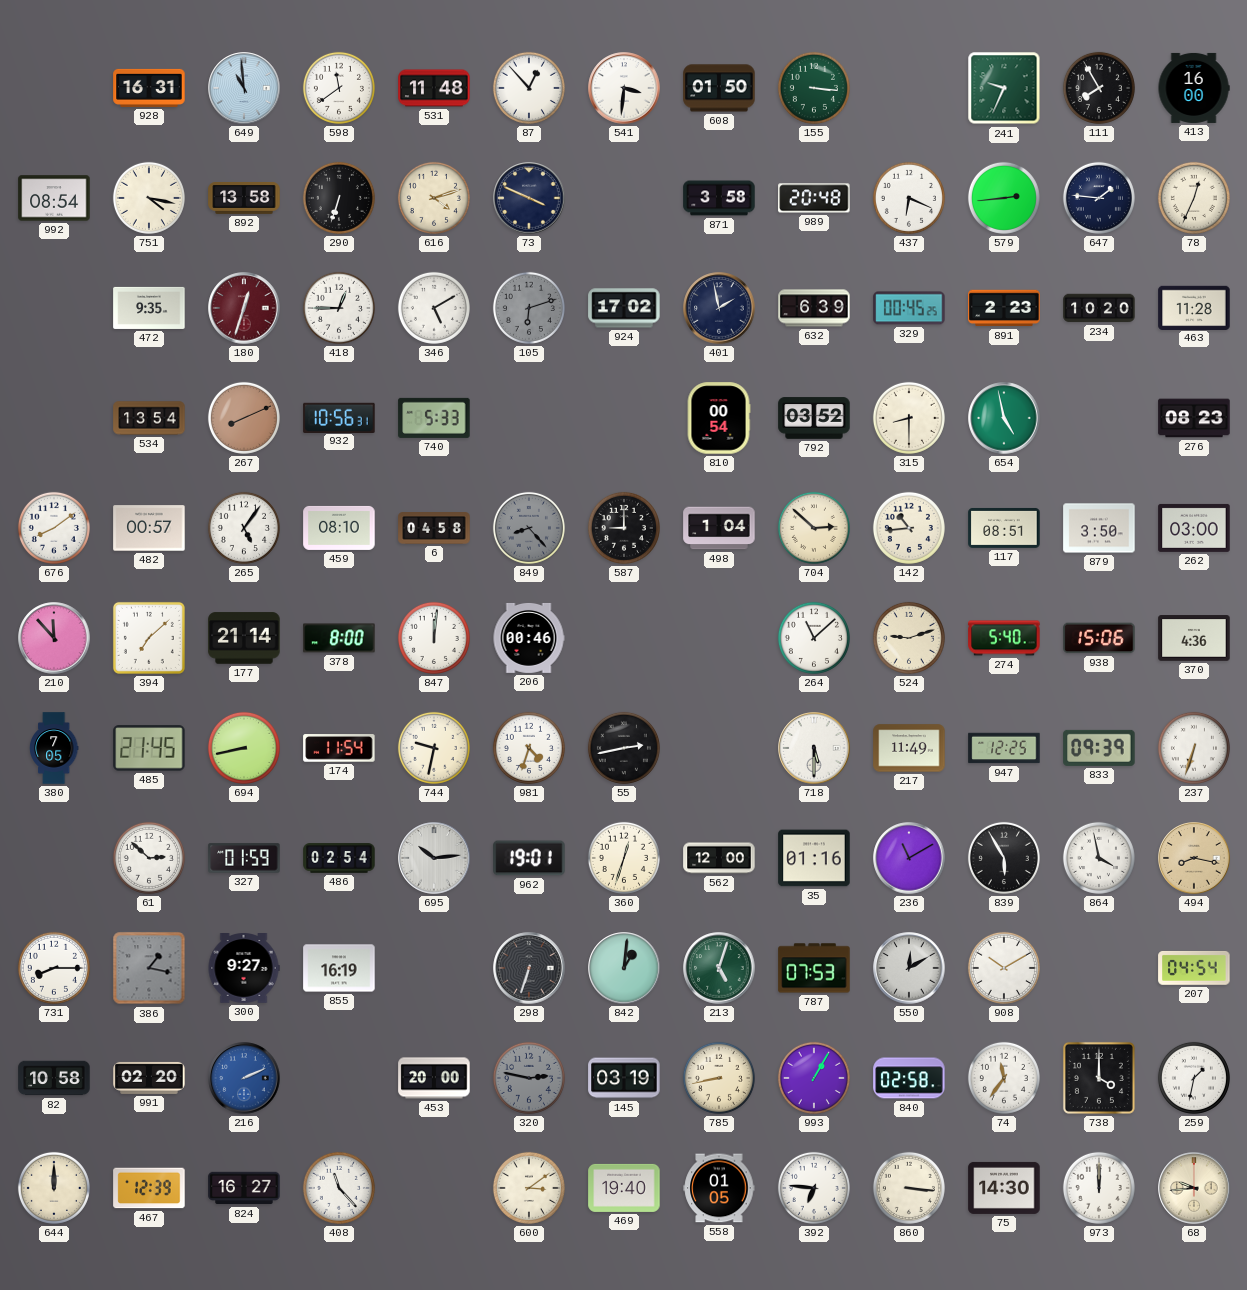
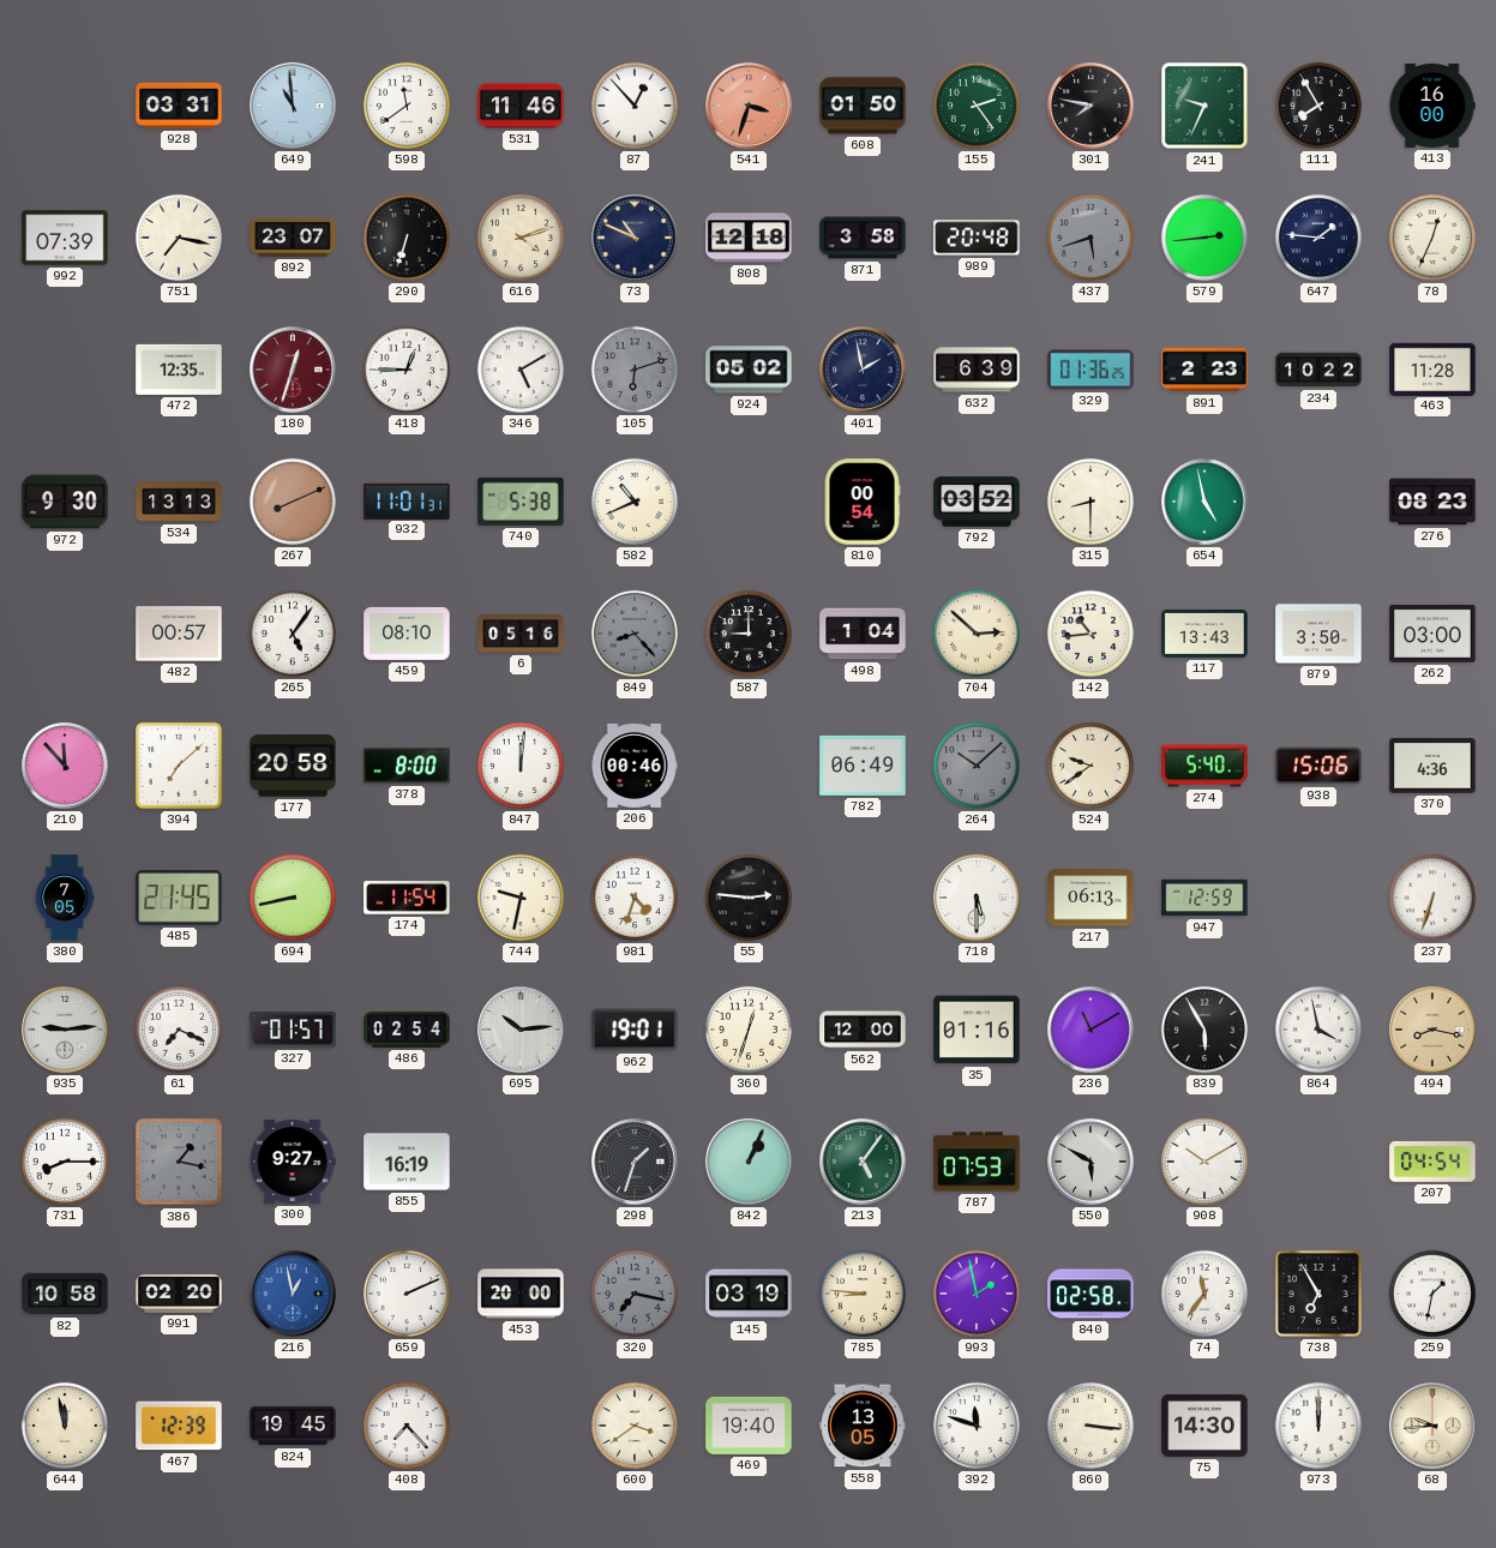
928: 16:31 -> 03:31 (179, 106)
531: 11:48 -> 11:46 (521, 106)
541: 3:31 -> 3:33 (749, 106)
541 dial: white -> salmon (749, 106)
155: 3:16 -> 2:24 (977, 106)
301: none -> 7:47 (1091, 106)
992: 08:54 -> 07:39 (65, 238)
751: 4:17 -> 7:17 (179, 238)
892: 13:58 -> 23:07 (293, 239)
73: 3:49 -> 10:49 (635, 238)
808: none -> 12:18 (749, 238)
437: 6:19 -> 5:42 (1091, 238)
437 dial: white -> grey (1091, 238)
472: 9:35 -> 12:35 (179, 370)
924: 17:02 -> 05:02 (749, 370)
329: 00:45 -> 01:36 (1091, 370)
234: 10:20 -> 10:22 (1318, 370)
972: none -> 9:30 (65, 502)
534: 13:54 -> 13:13 (179, 502)
932: 10:56 -> 11:01 (407, 500)
740: 5:33 -> 5:38 (521, 502)
582: none -> 10:41 (635, 502)
676: 8:09 -> none (54, 528)
6: 04:58 -> 05:16 (521, 634)
117: 08:51 -> 13:43 (1204, 634)
177: 21:14 -> 20:58 (293, 766)
782: none -> 06:49 (863, 766)
264: 11:08 -> 10:08 (977, 766)
264 dial: white -> grey (977, 766)
524: 9:12 -> 9:39 (1091, 766)
55: 2:43 -> 2:46 (749, 898)
217: 11:49 -> 06:13 (1091, 898)
947: 12:25 -> 12:59 (1204, 898)
833: 09:39 -> none (1099, 748)
935: none -> 9:14 (65, 1030)
61: 2:52 -> 7:19 (179, 1030)
327: 01:59 -> 01:57 (293, 1030)
298: 6:33 -> 1:33 (635, 1162)
842: 1:01 -> 1:04 (749, 1162)
213: 5:03 -> 5:06 (863, 1162)
550: 12:10 -> 5:50 (1091, 1162)
216: 2:11 -> 12:58 (293, 1294)
659: none -> 2:11 (407, 1294)
320: 2:47 -> 7:17 (635, 1294)
785: 8:43 -> 8:46 (863, 1294)
993: 1:05 -> 1:58 (977, 1294)
738: 4:00 -> 6:55 (1318, 1294)
644: 12:00 -> 11:58 (65, 1426)
824: 16:27 -> 19:45 (293, 1426)
408: 11:23 -> 7:23 (407, 1426)
600: 3:09 -> 3:39 (635, 1426)
558: 01:05 -> 13:05 (863, 1426)
392: 6:46 -> 11:48 (977, 1426)
